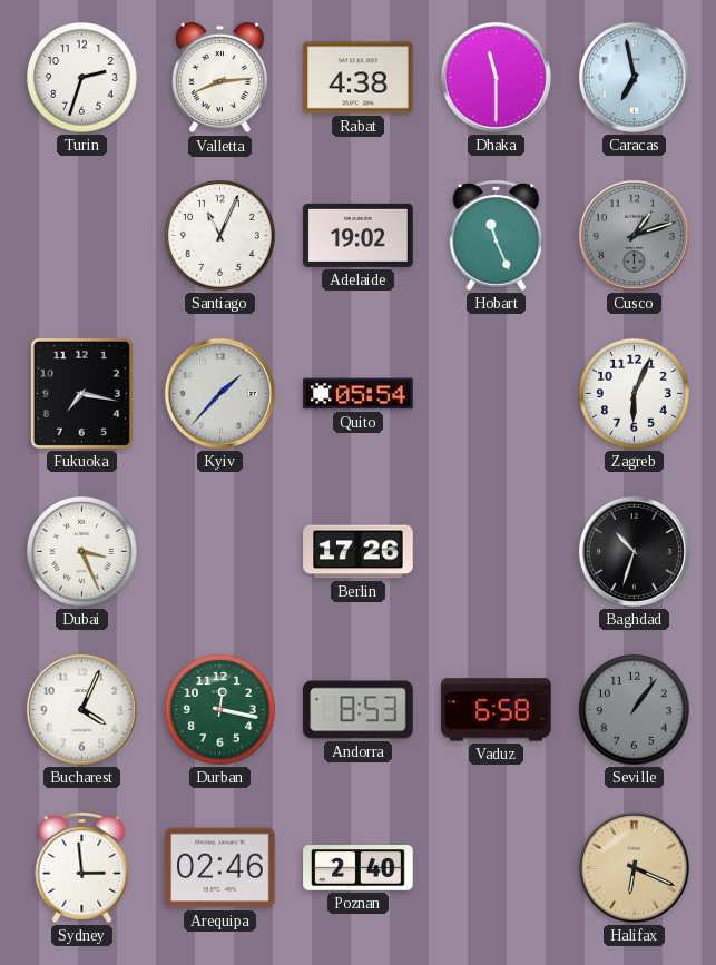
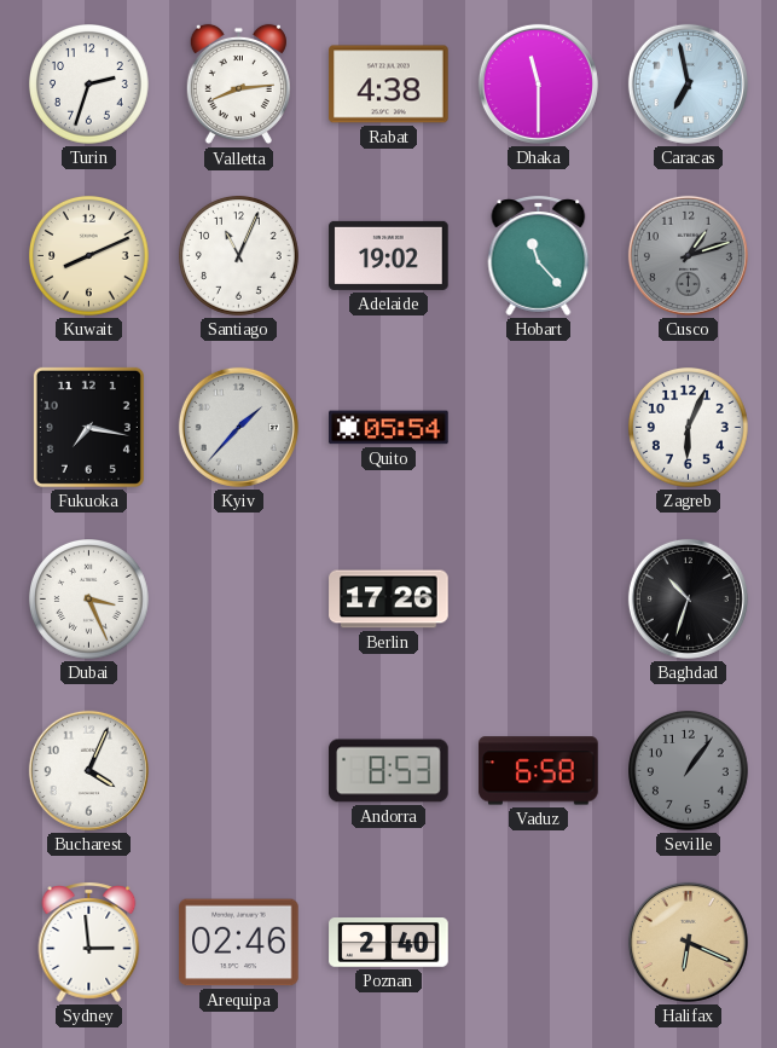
Kuwait: none -> 8:11 (89, 256)
Hobart: 11:26 -> 11:23 (539, 255)
Durban: 12:17 -> none (220, 710)
